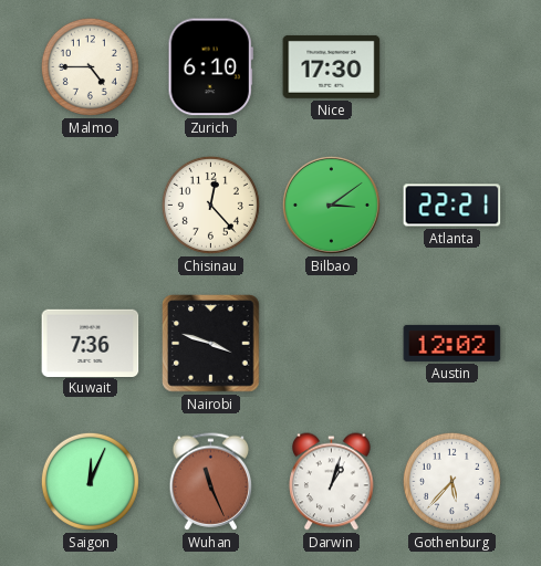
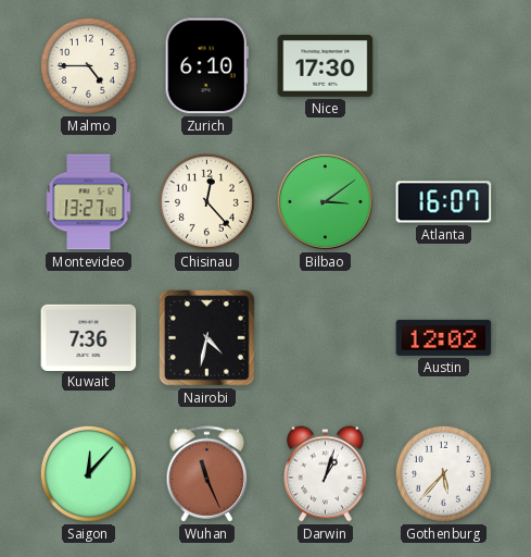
Montevideo: none -> 13:27 (89, 202)
Atlanta: 22:21 -> 16:07 (444, 202)
Nairobi: 3:48 -> 4:32 (207, 338)
Saigon: 12:04 -> 12:07 (88, 473)
